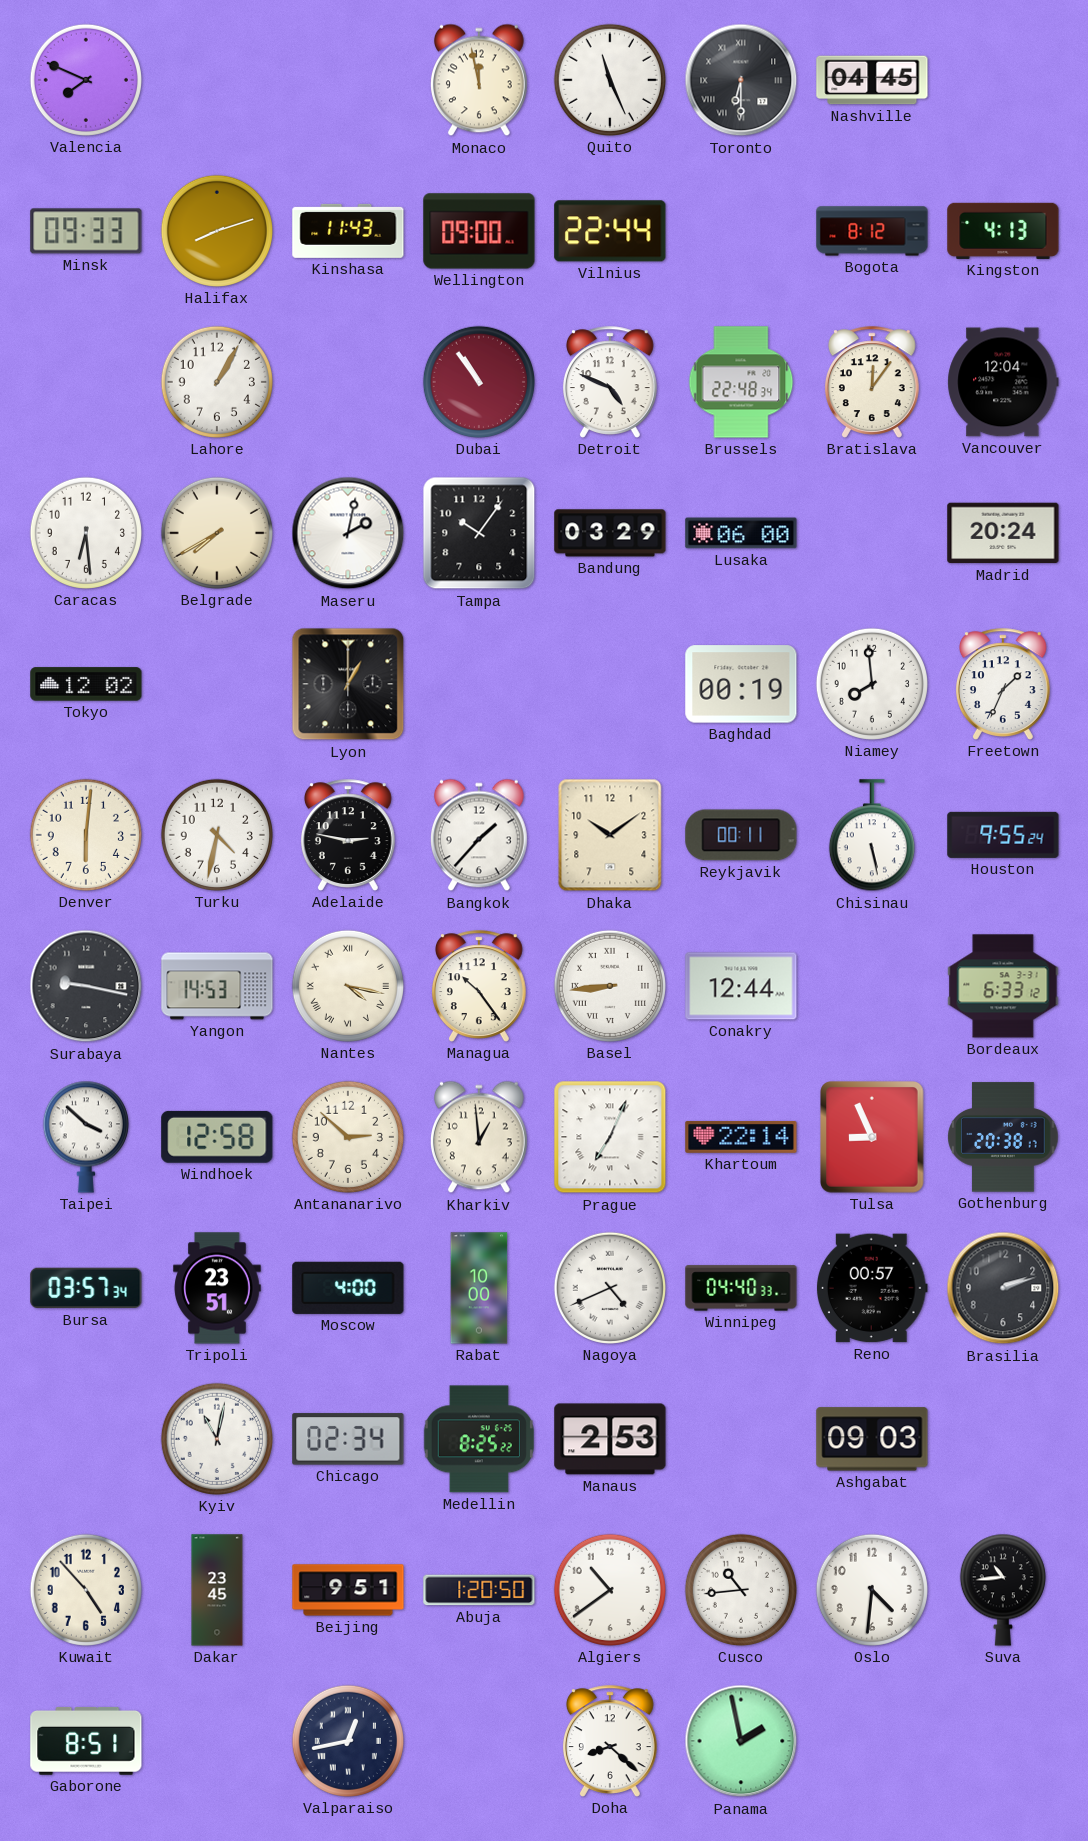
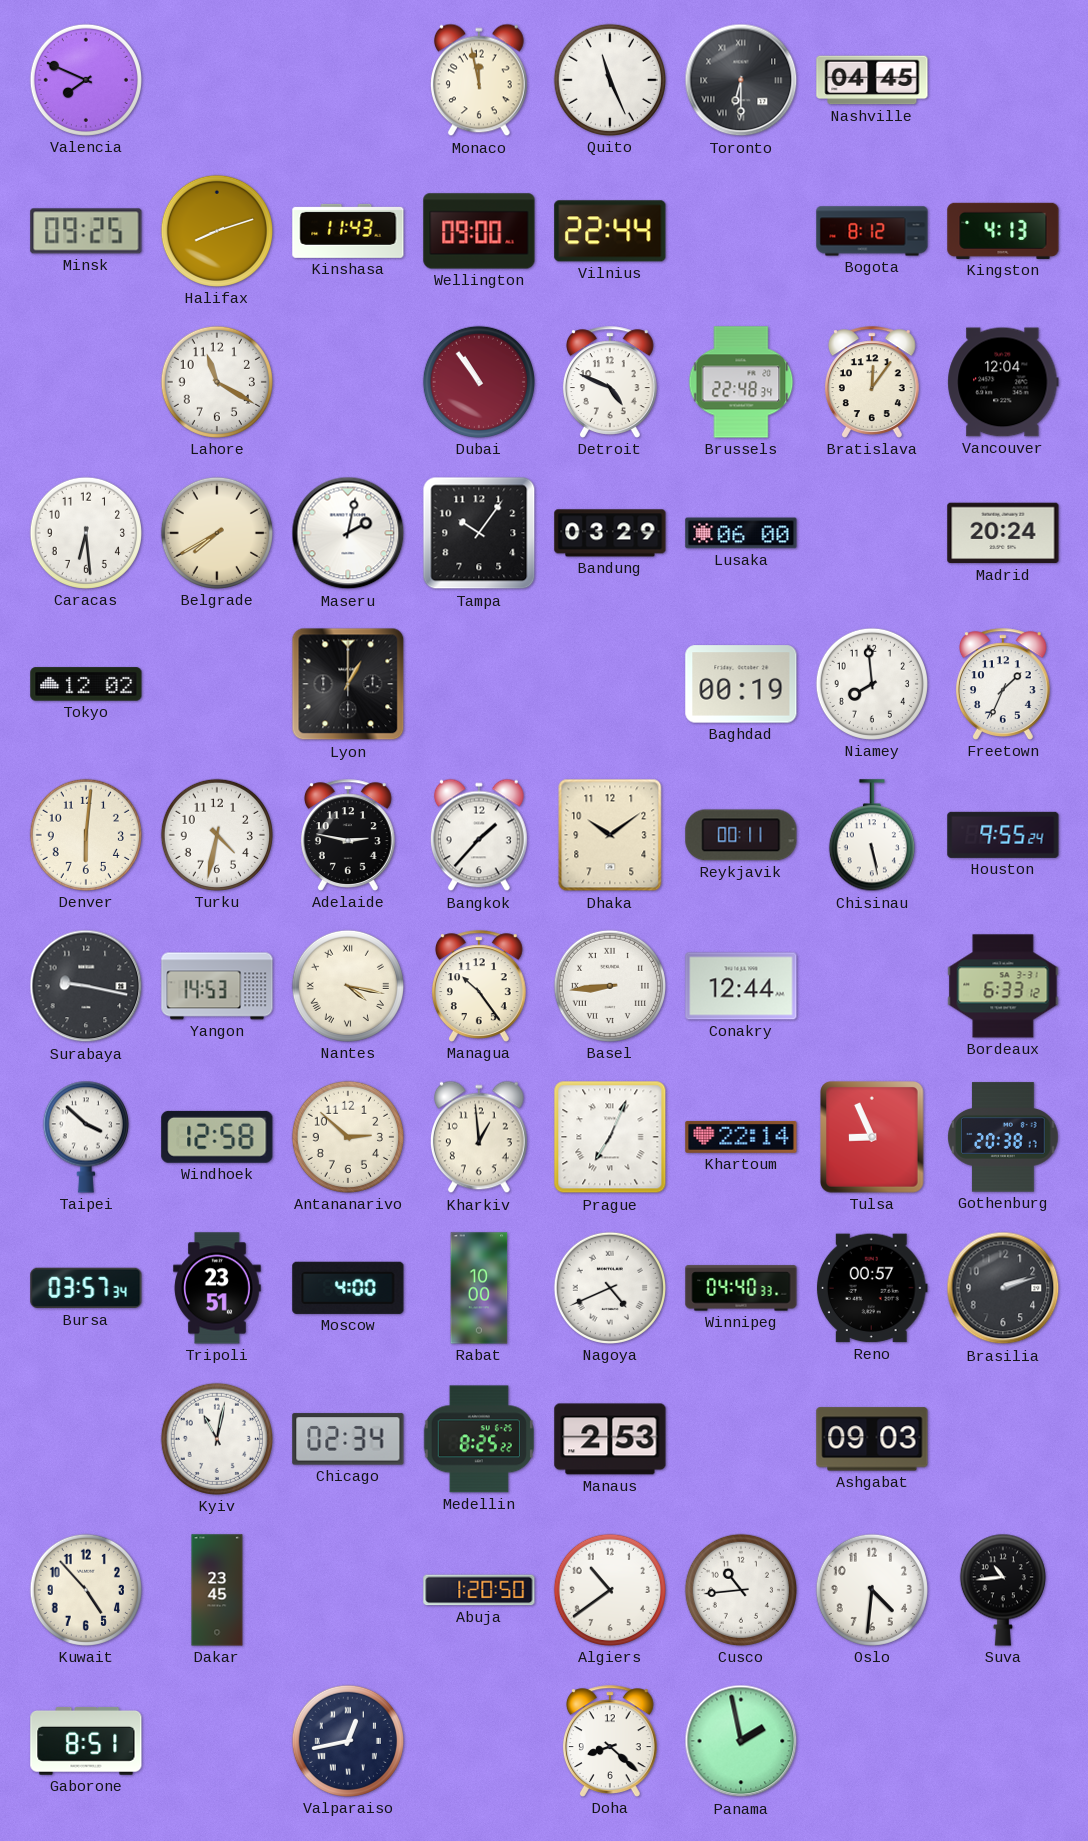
Minsk: 09:33 -> 09:25 (86, 231)
Lahore: 1:05 -> 11:20 (217, 382)
Beijing: 9:51 -> none (348, 1590)
